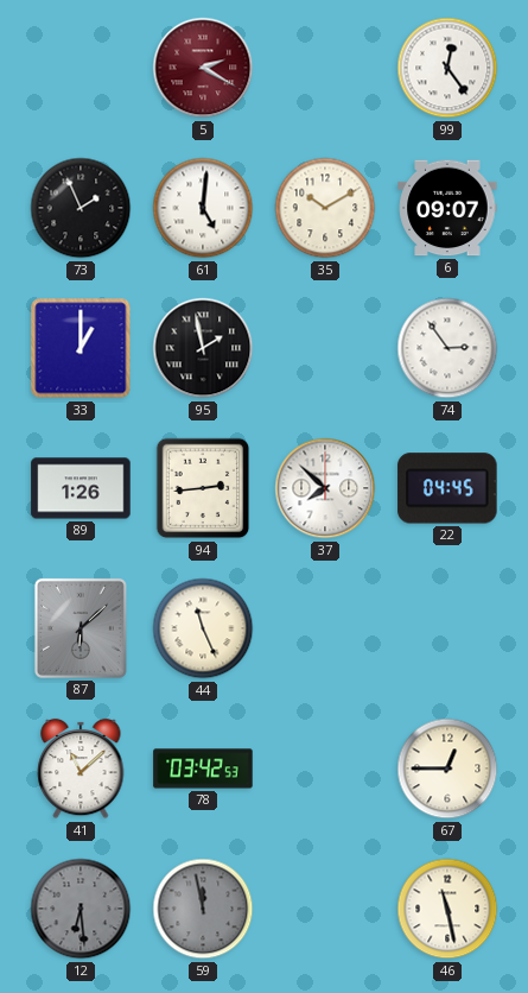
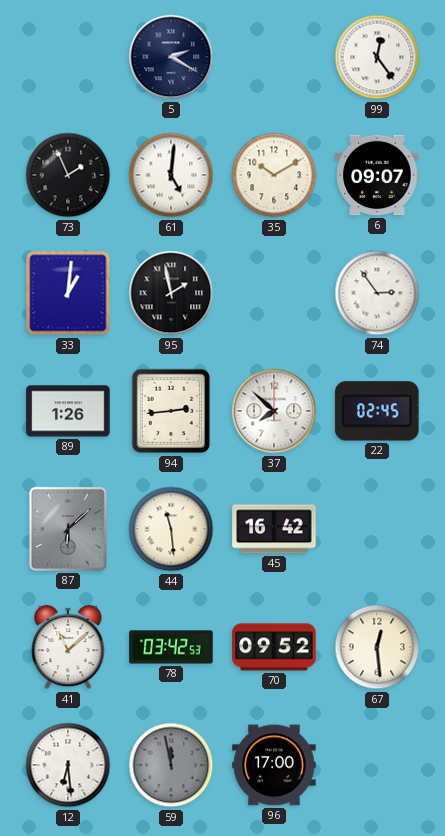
5 dial: burgundy -> navy (171, 57)
33: 1:00 -> 1:01 (68, 293)
22: 04:45 -> 02:45 (377, 411)
44: 11:26 -> 11:29 (171, 529)
45: none -> 16:42 (274, 529)
70: none -> 09:52 (274, 647)
67: 12:45 -> 12:29 (377, 647)
12 dial: grey -> white (68, 765)
96: none -> 17:00 (274, 765)
46: 11:28 -> none (447, 909)
